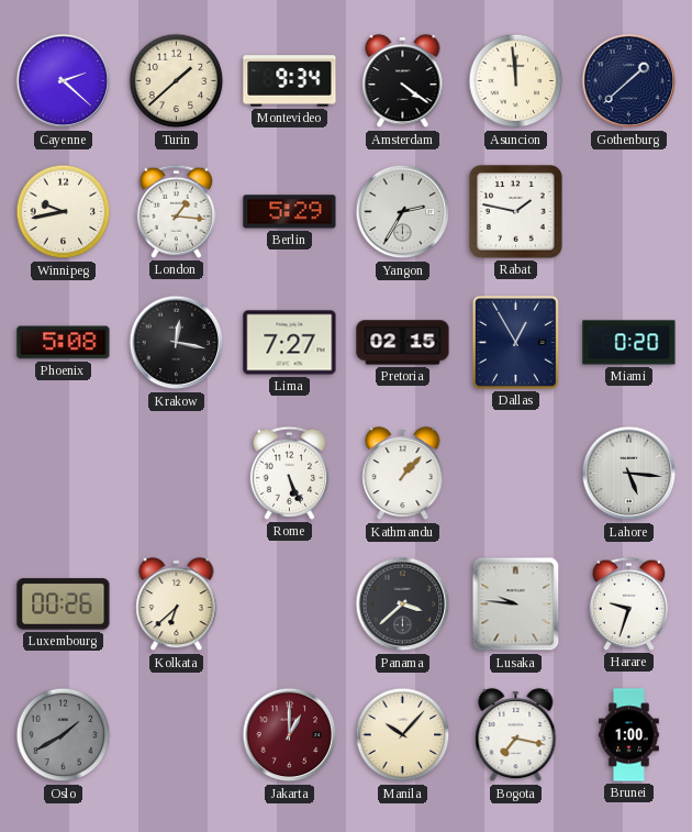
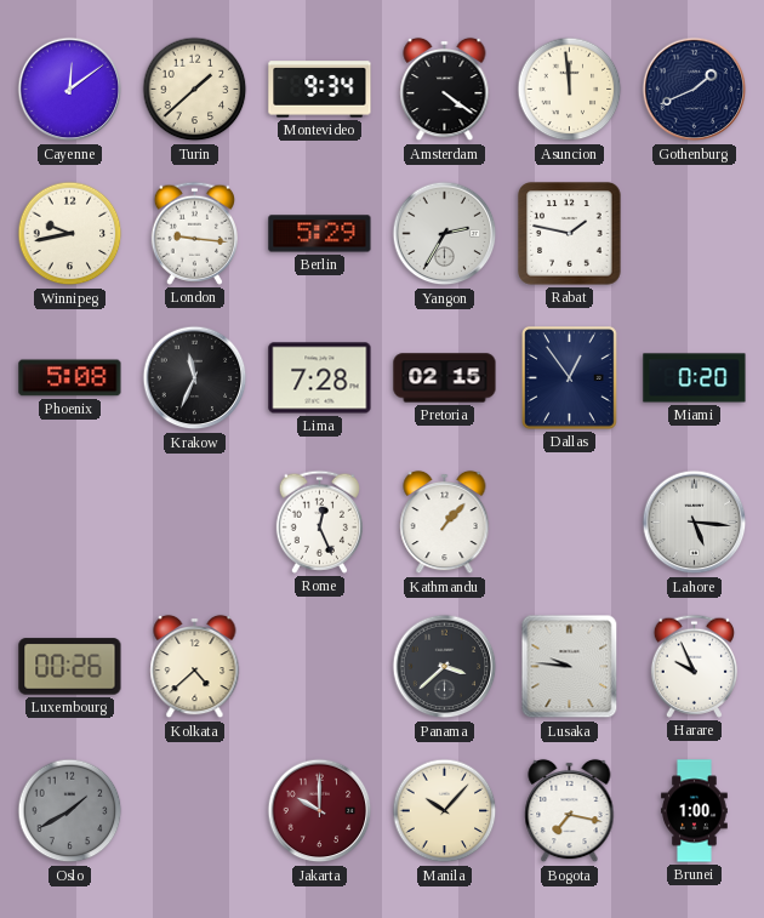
Cayenne: 2:22 -> 12:09 (70, 90)
Gothenburg: 1:38 -> 1:41 (695, 90)
London: 1:16 -> 9:16 (194, 233)
Krakow: 12:17 -> 11:34 (195, 378)
Lima: 7:27 -> 7:28 (320, 378)
Dallas: 12:55 -> 12:54 (570, 378)
Rome: 5:26 -> 12:26 (319, 521)
Kolkata: 6:38 -> 4:38 (195, 667)
Harare: 9:33 -> 9:56 (694, 666)
Jakarta: 1:00 -> 10:00 (320, 811)
